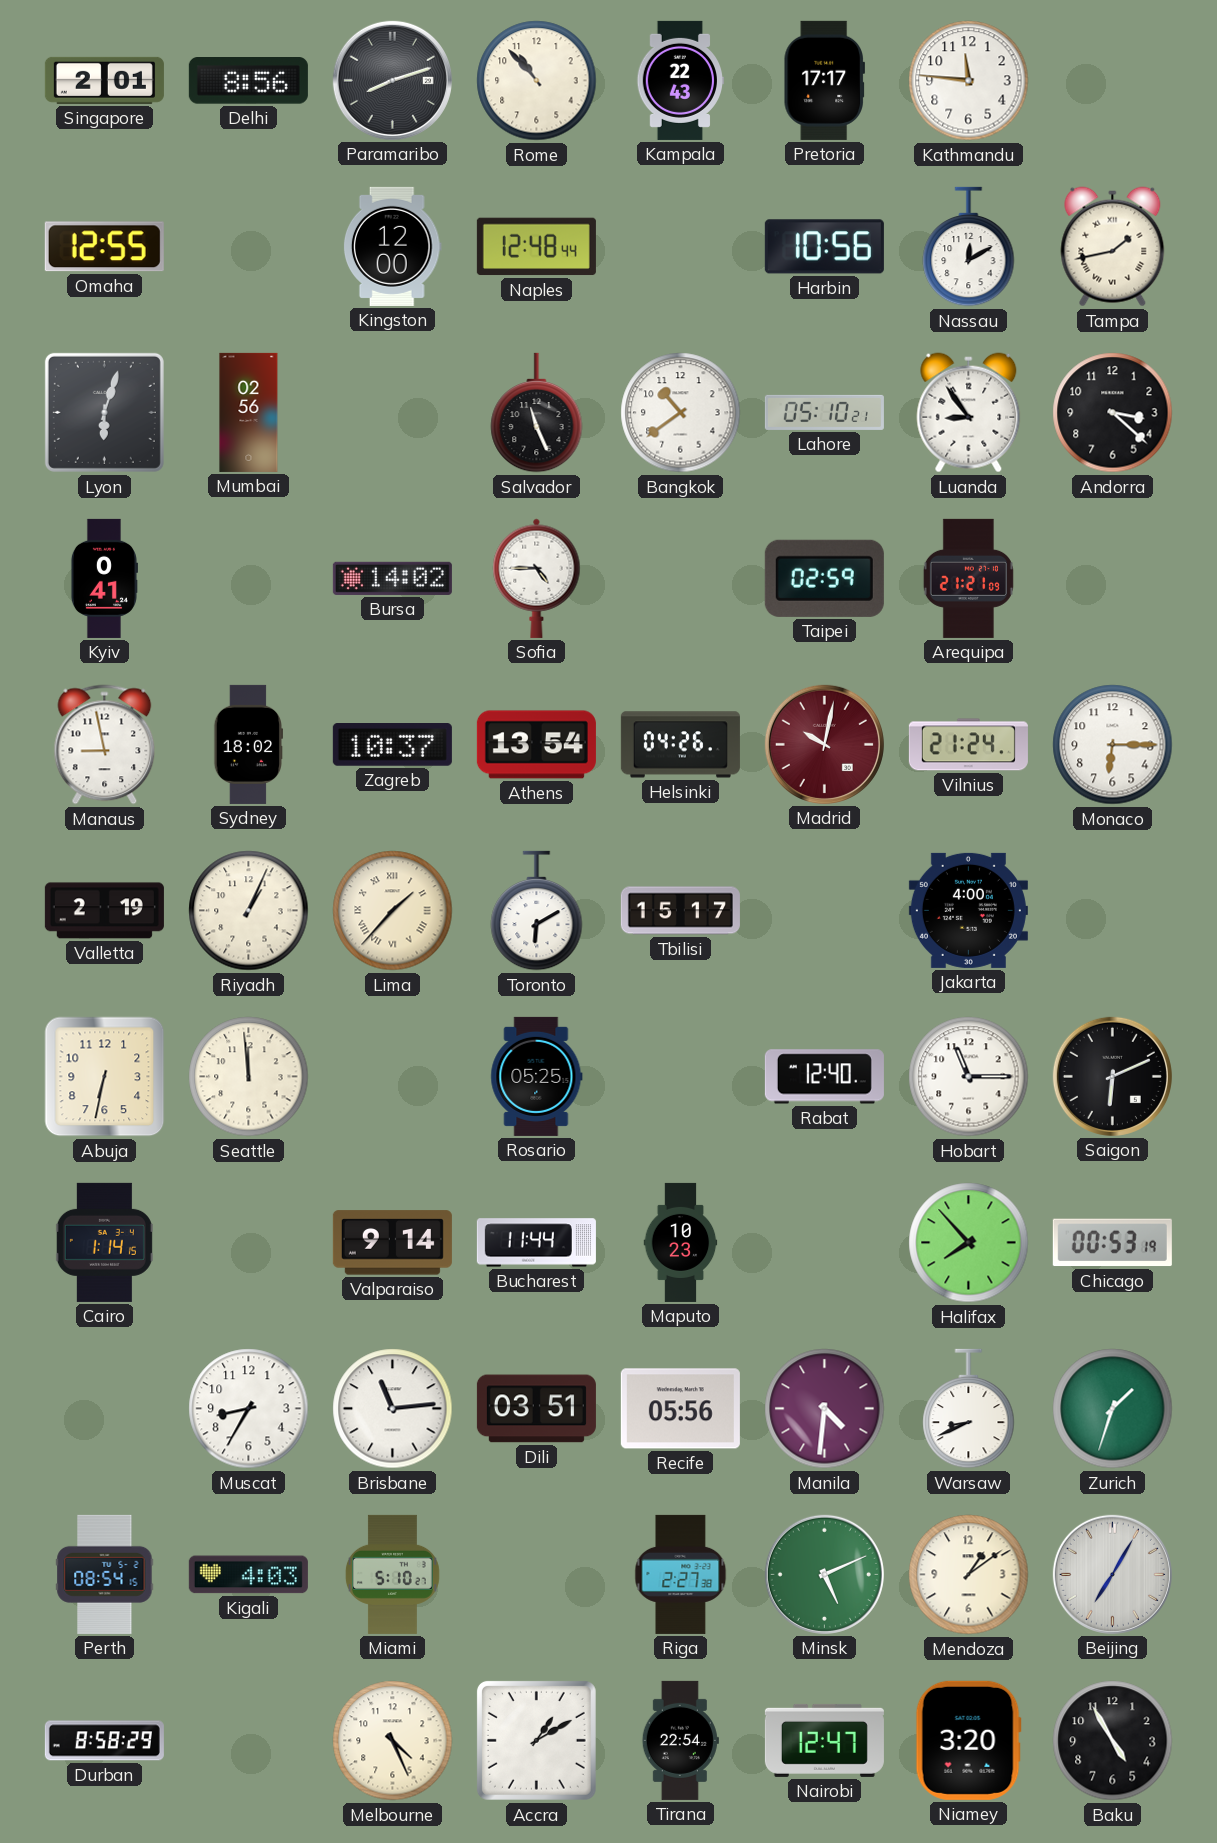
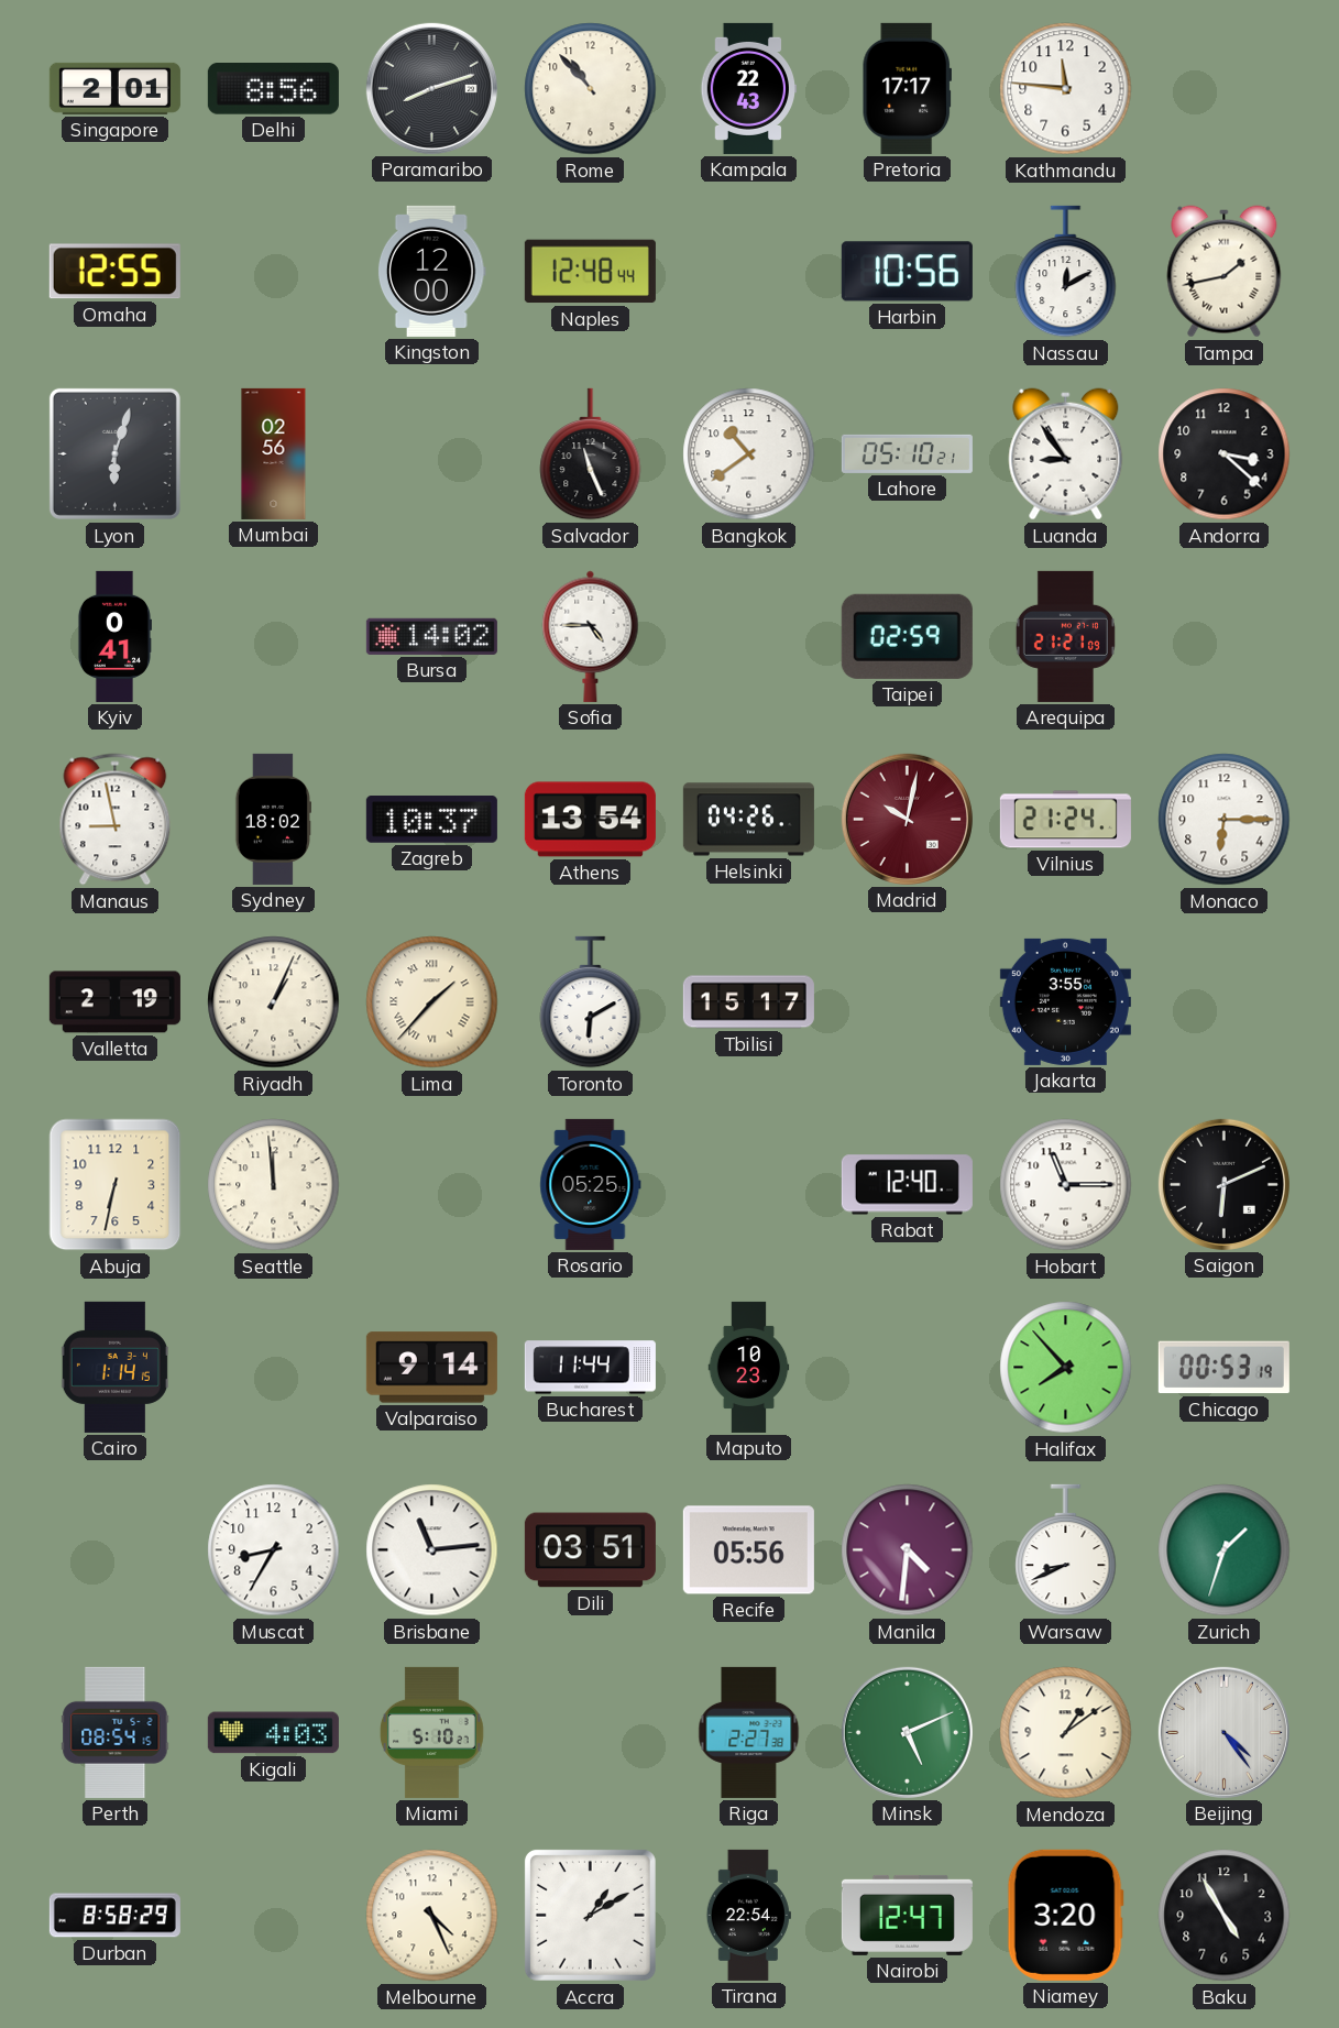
Jakarta: 4:00 -> 3:55 (1065, 1001)
Beijing: 7:05 -> 4:24 (1223, 1732)
